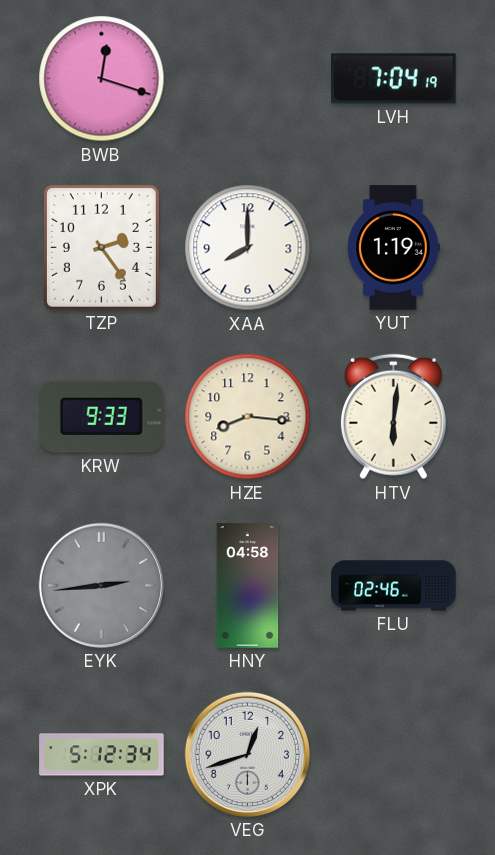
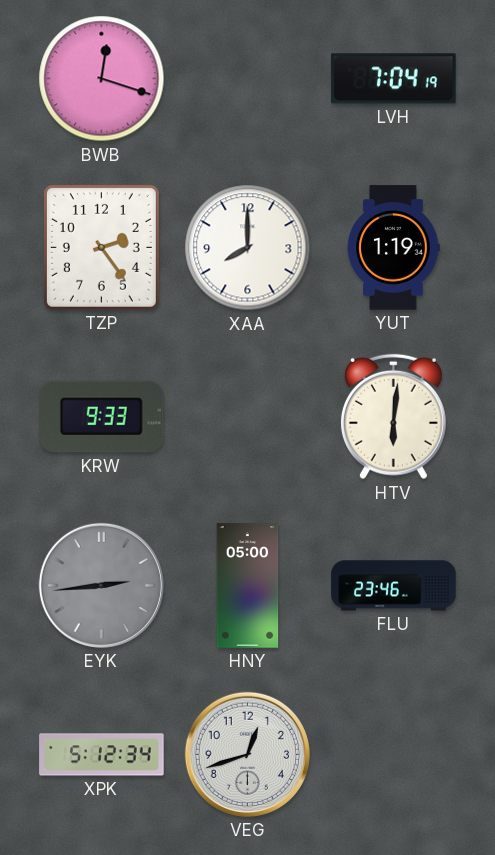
HZE: 8:16 -> none (248, 417)
HNY: 04:58 -> 05:00 (248, 586)
FLU: 02:46 -> 23:46 (394, 586)
